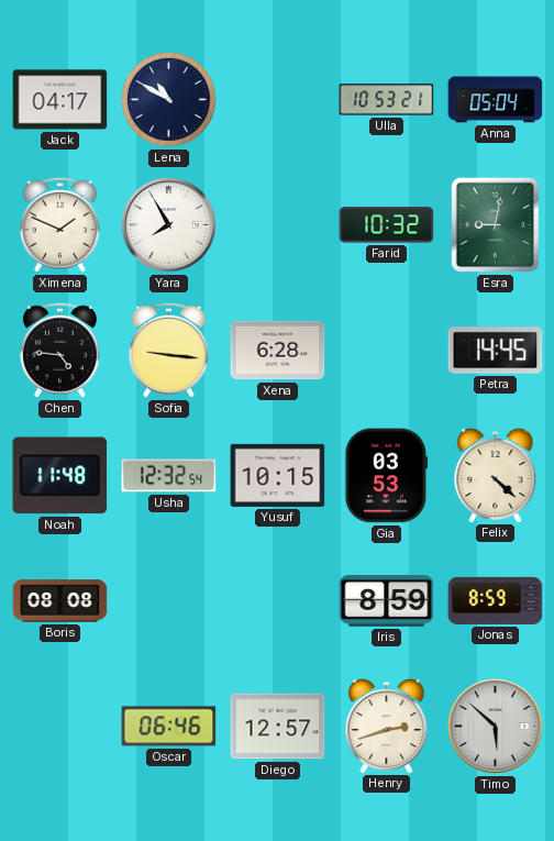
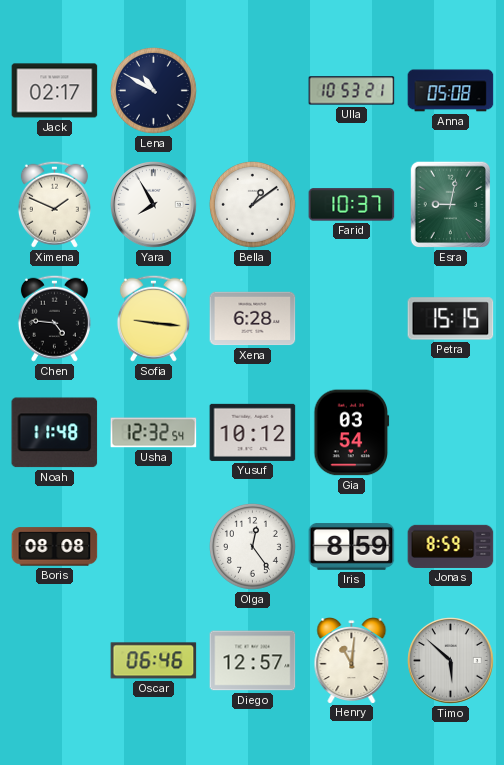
Jack: 04:17 -> 02:17 (55, 91)
Anna: 05:04 -> 05:08 (451, 91)
Bella: none -> 1:09 (252, 204)
Farid: 10:32 -> 10:37 (352, 205)
Petra: 14:45 -> 15:15 (451, 319)
Yusuf: 10:15 -> 10:12 (253, 432)
Gia: 03:53 -> 03:54 (352, 433)
Felix: 4:22 -> none (496, 476)
Olga: none -> 12:24 (252, 546)
Henry: 2:42 -> 11:01 (352, 661)
